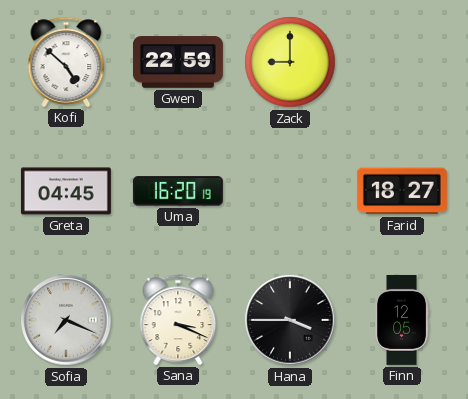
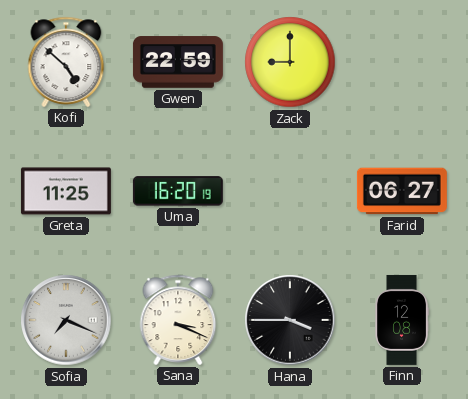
Greta: 04:45 -> 11:25 (66, 191)
Farid: 18:27 -> 06:27 (402, 191)
Finn: 12:05 -> 12:08 (402, 320)
